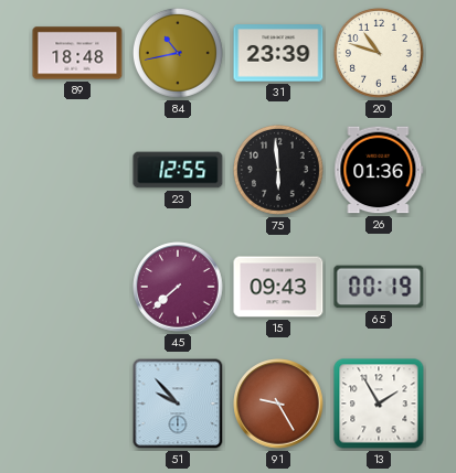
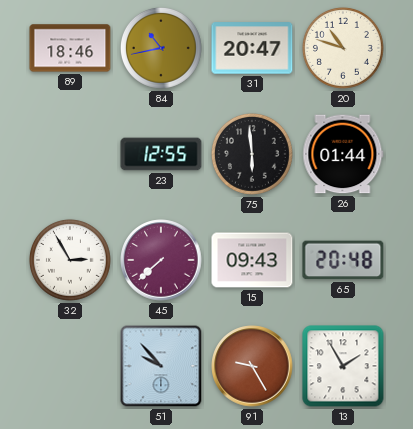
89: 18:48 -> 18:46 (70, 48)
31: 23:39 -> 20:47 (252, 48)
26: 01:36 -> 01:44 (343, 154)
32: none -> 2:55 (70, 260)
65: 00:19 -> 20:48 (343, 260)
